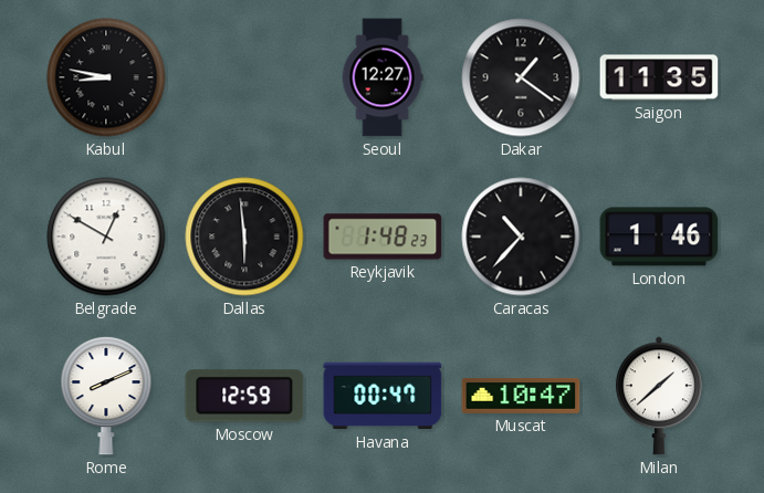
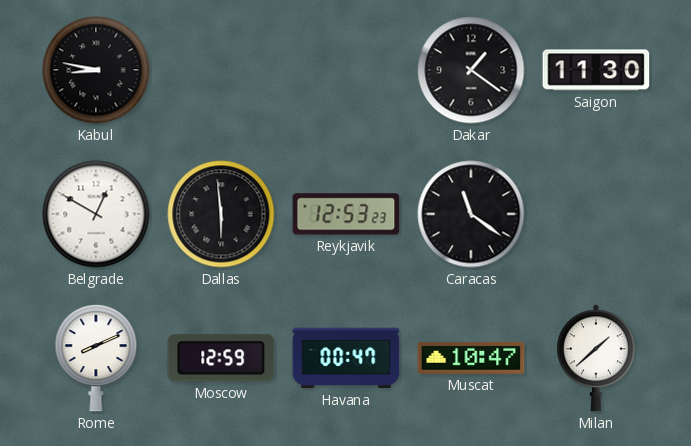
Seoul: 12:27 -> none (383, 77)
Saigon: 11:35 -> 11:30 (596, 70)
Reykjavik: 1:48 -> 12:53 (346, 214)
Caracas: 10:37 -> 11:21 (471, 214)
London: 1:46 -> none (659, 237)
